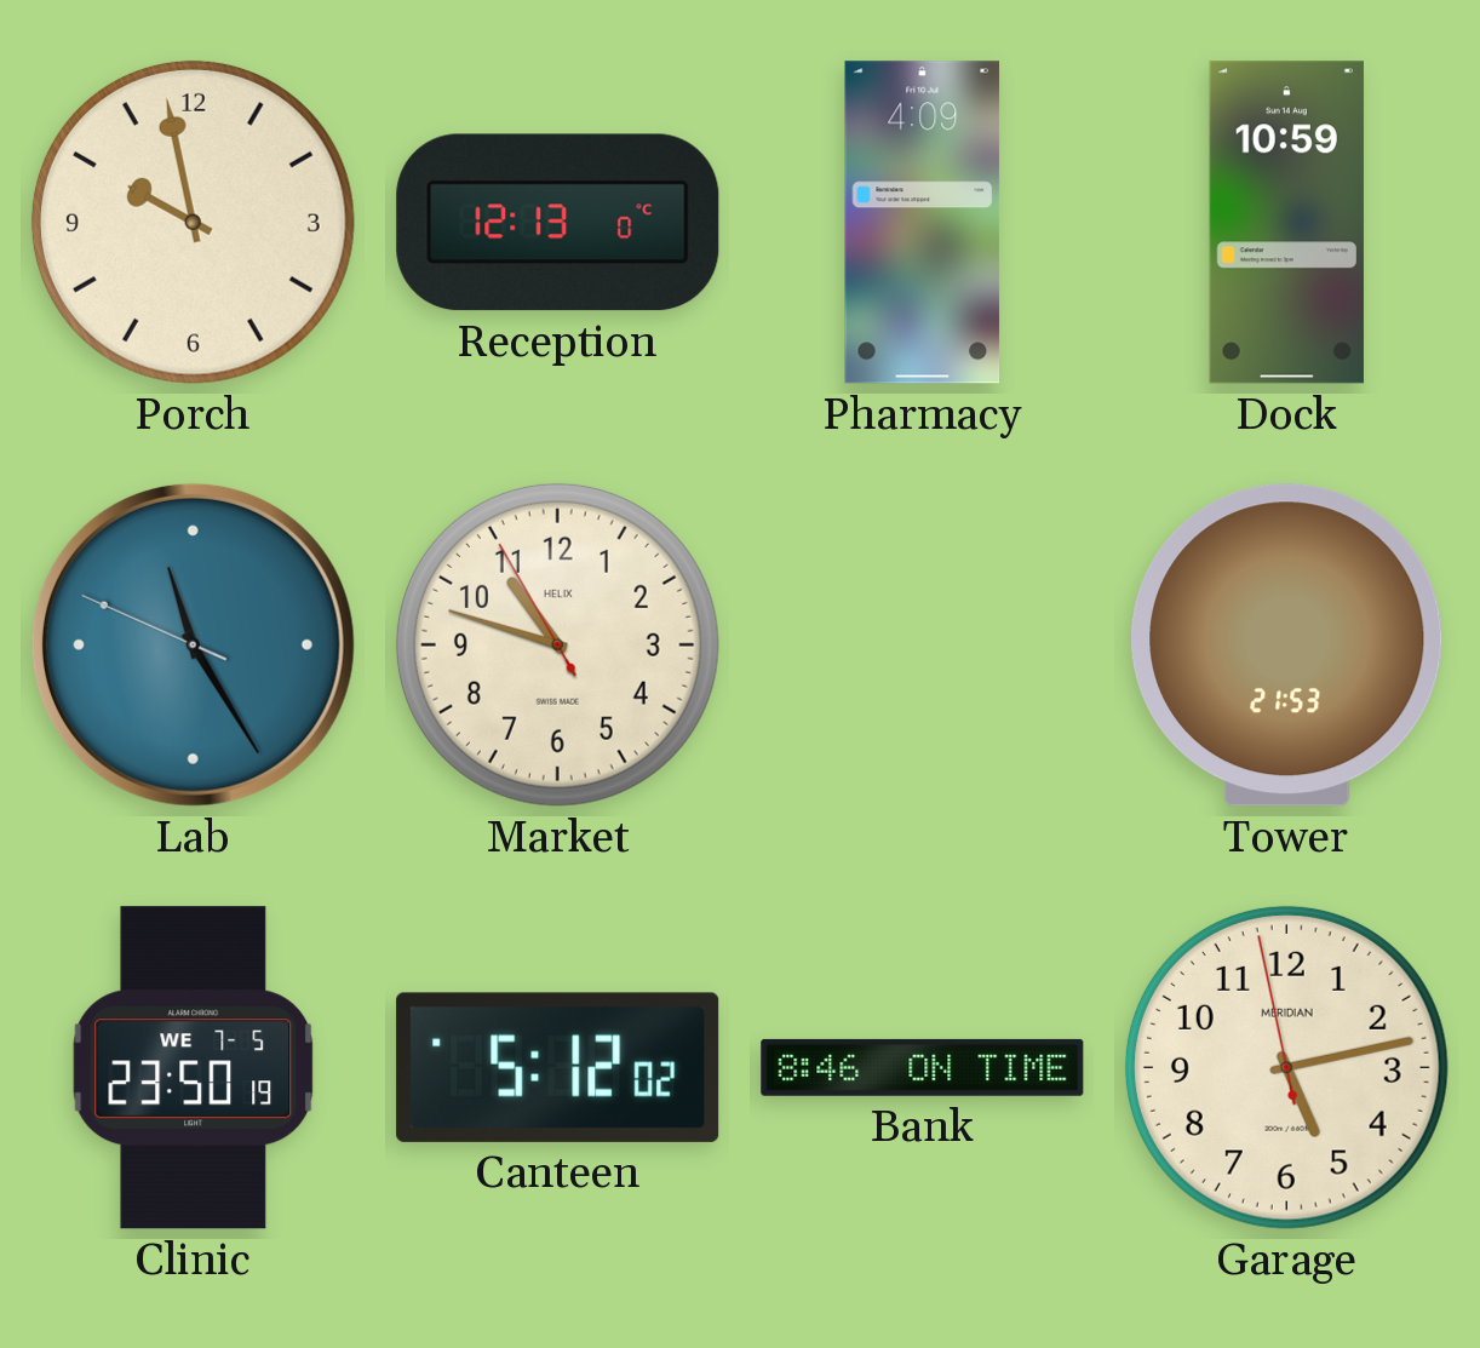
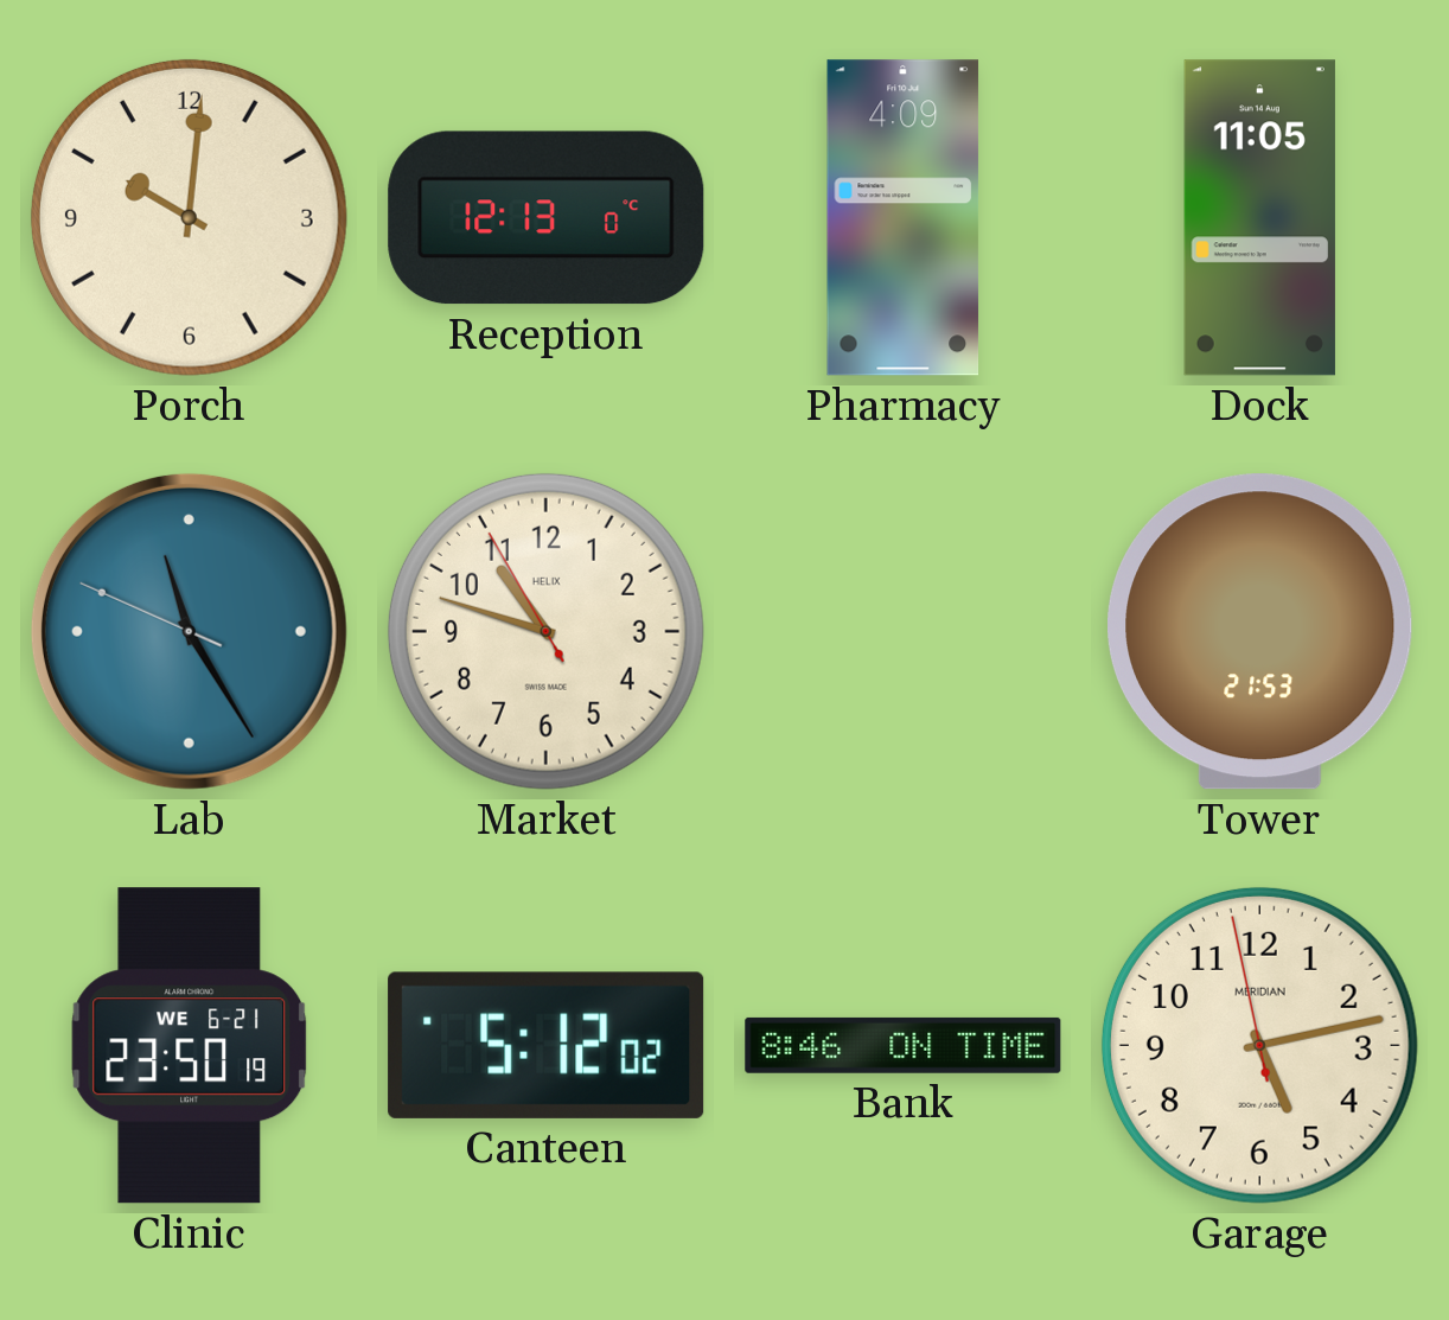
Porch: 9:58 -> 10:01 (189, 217)
Dock: 10:59 -> 11:05 (1259, 218)
Clinic date: WE 7-5 -> WE 6-21 (190, 1046)
